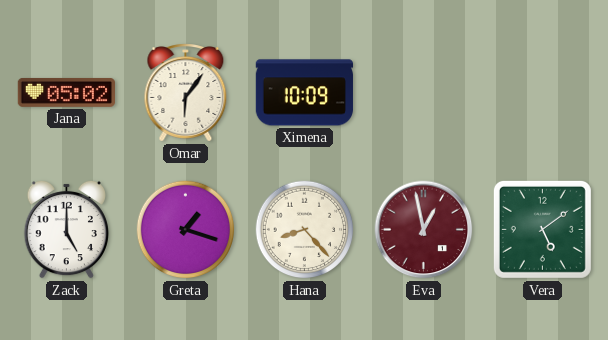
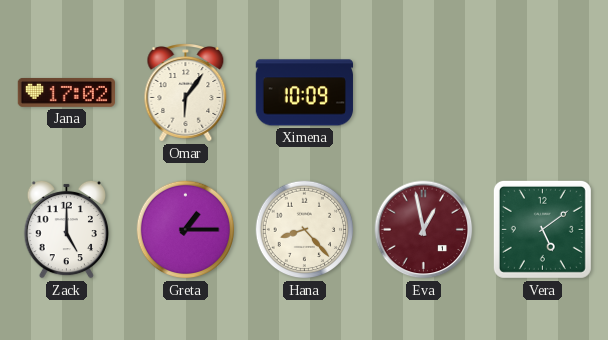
Jana: 05:02 -> 17:02 (66, 92)
Greta: 1:18 -> 1:15 (186, 230)
